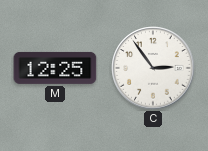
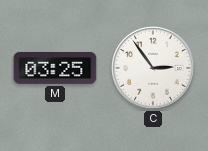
M: 12:25 -> 03:25 (55, 68)
